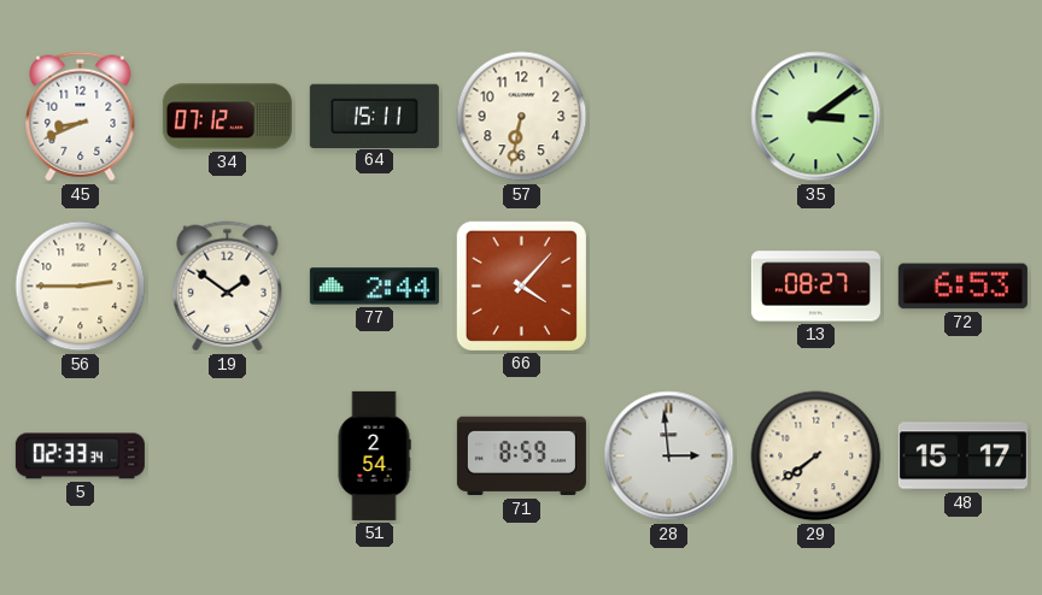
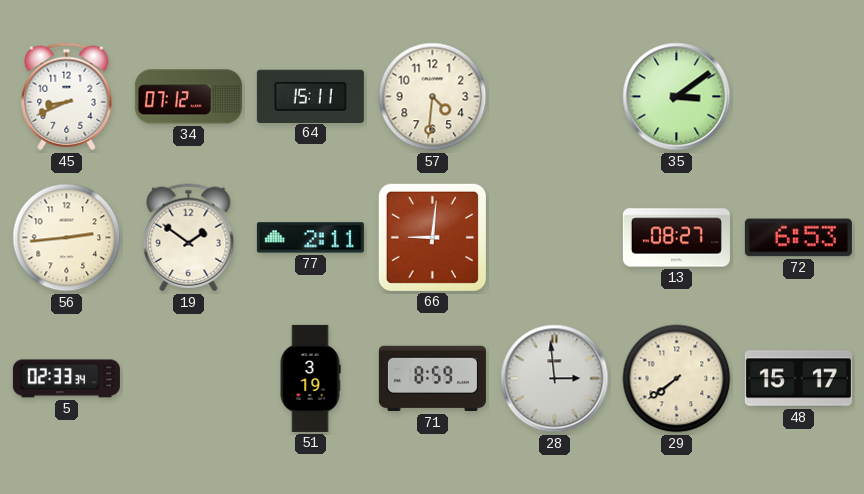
57: 6:32 -> 4:31 (433, 97)
56: 2:45 -> 2:44 (67, 238)
77: 2:44 -> 2:11 (310, 238)
66: 4:07 -> 9:01 (432, 237)
51: 2:54 -> 3:19 (310, 378)
